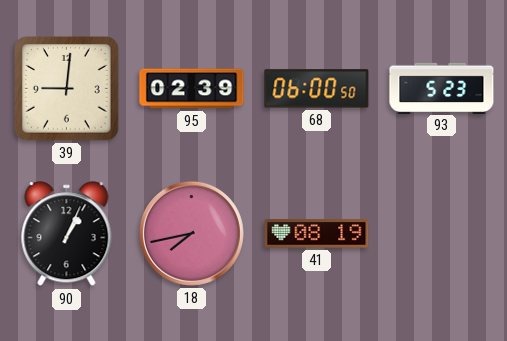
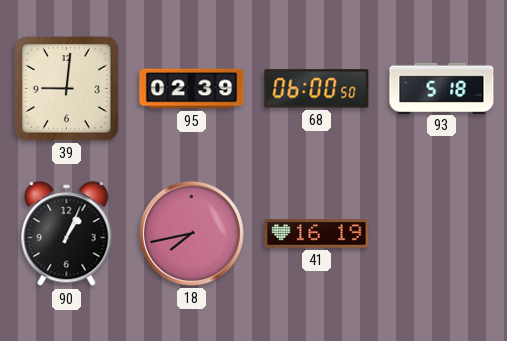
93: 5:23 -> 5:18 (442, 88)
41: 08:19 -> 16:19 (317, 234)
